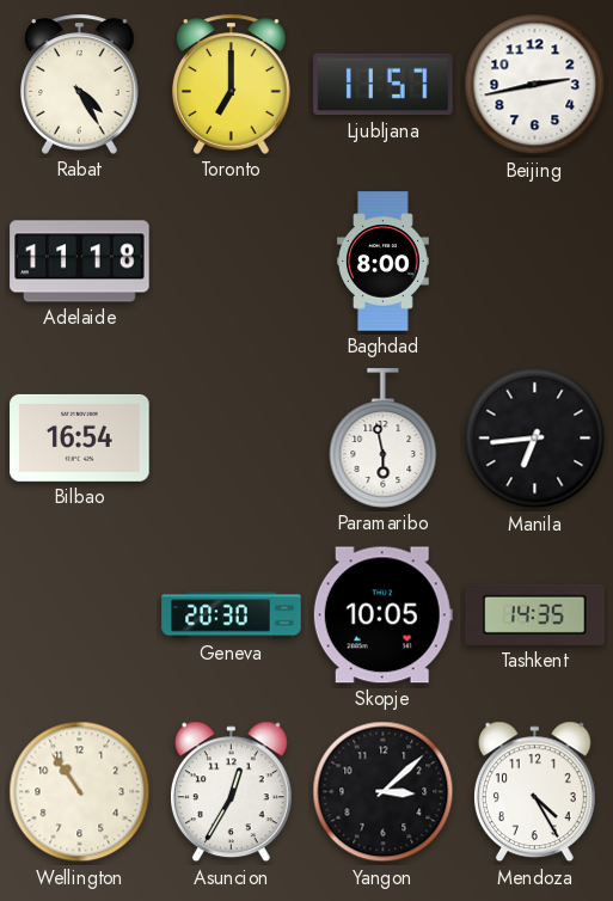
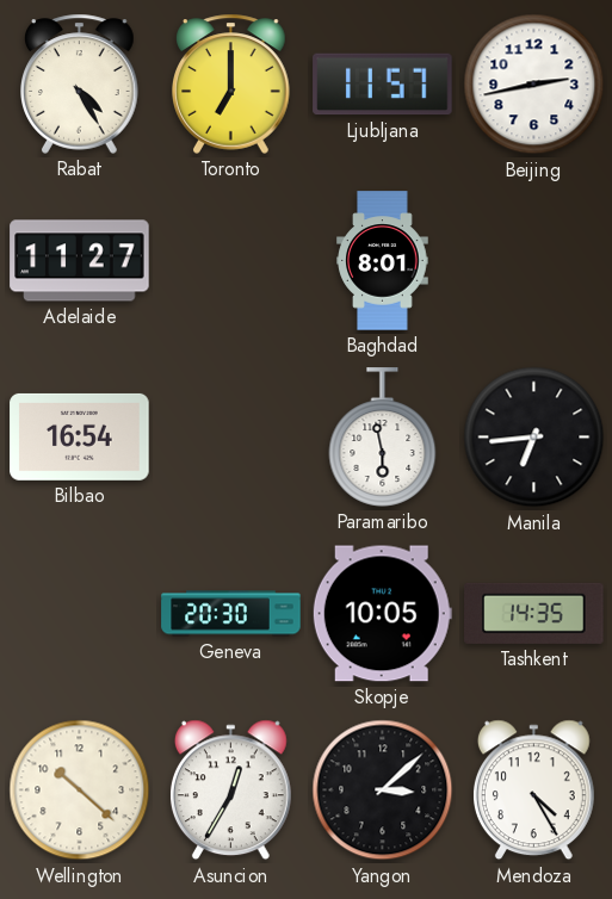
Adelaide: 11:18 -> 11:27 (80, 261)
Baghdad: 8:00 -> 8:01 (383, 261)
Wellington: 10:54 -> 10:22 (80, 790)
